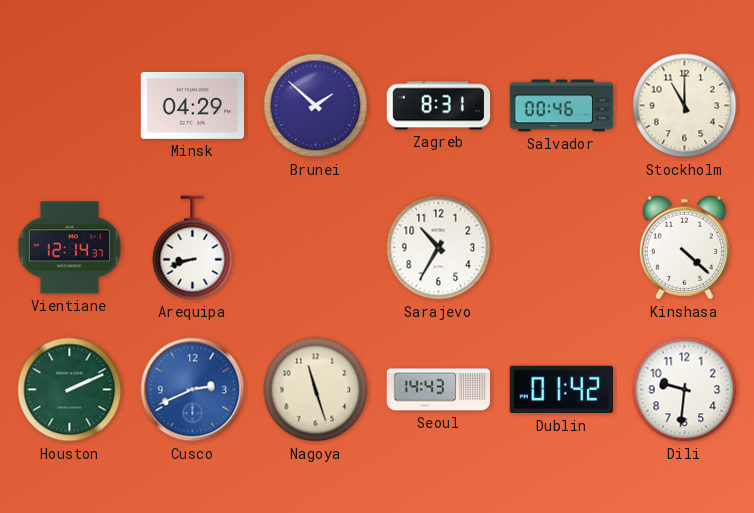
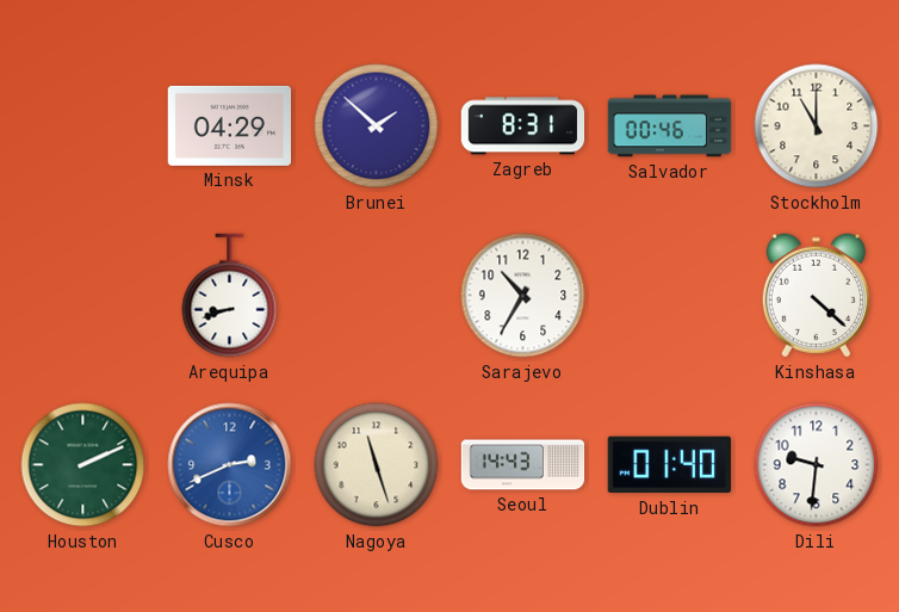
Vientiane: 12:14 -> none (70, 248)
Dublin: 01:42 -> 01:40 (669, 465)
